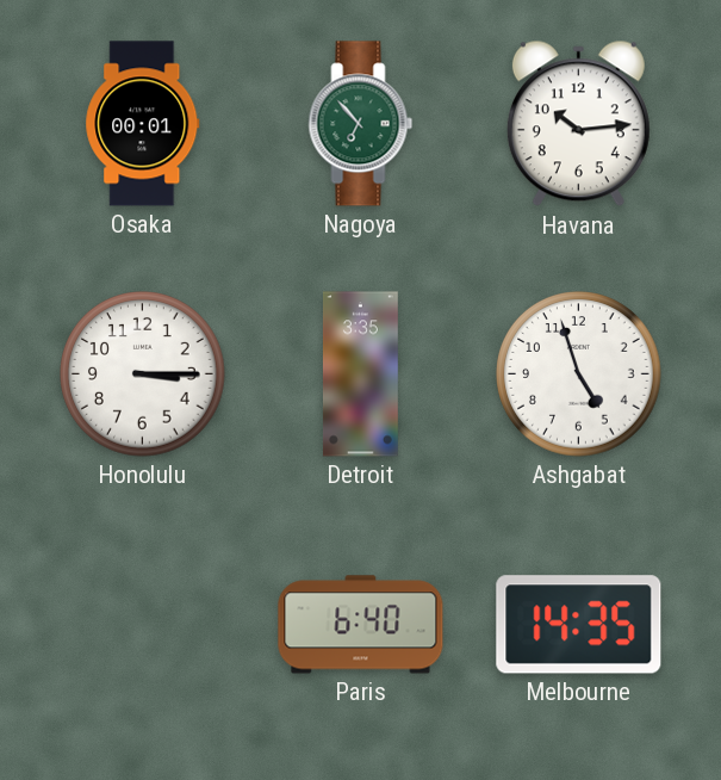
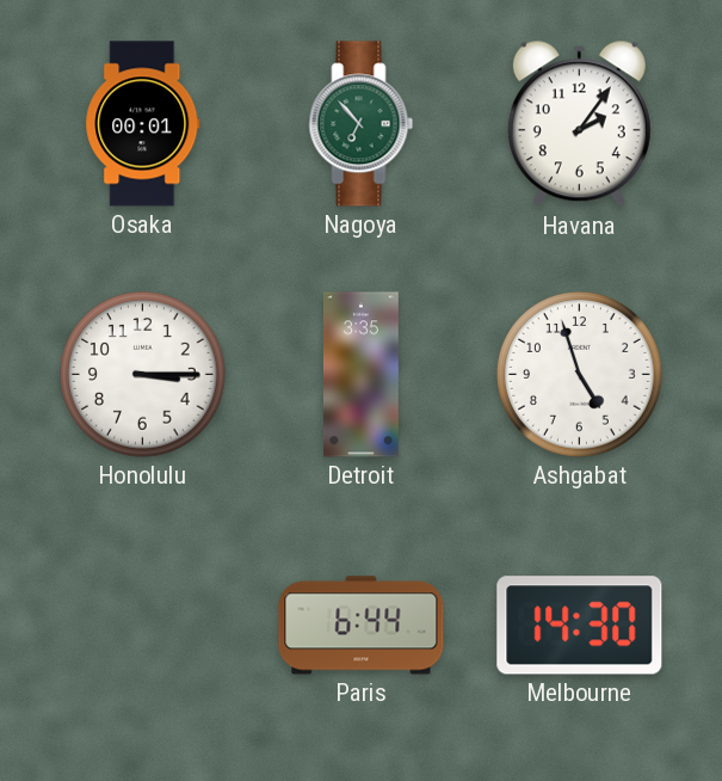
Havana: 10:14 -> 2:06 (579, 124)
Paris: 6:40 -> 6:44 (362, 626)
Melbourne: 14:35 -> 14:30 (580, 626)
